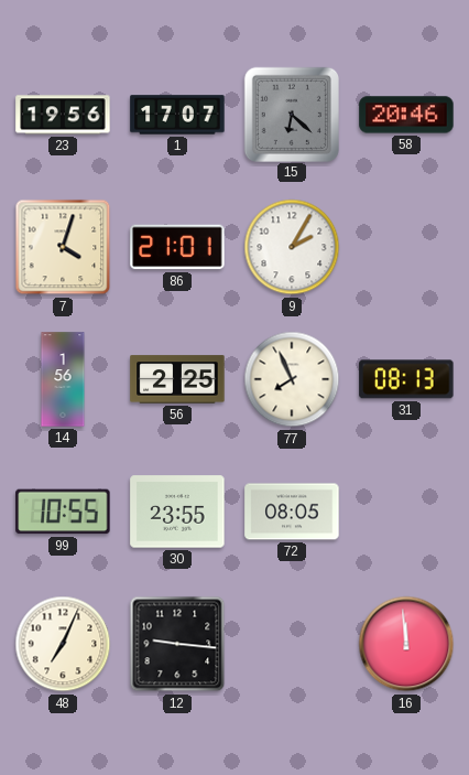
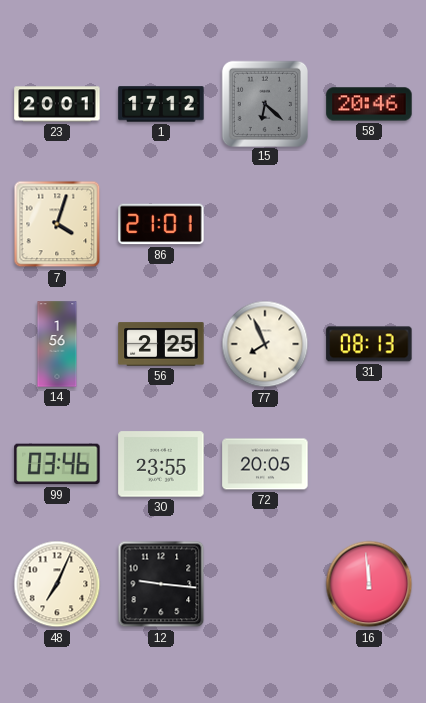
23: 19:56 -> 20:01 (57, 104)
1: 17:07 -> 17:12 (161, 104)
9: 2:05 -> none (292, 247)
99: 10:55 -> 03:46 (57, 464)
72: 08:05 -> 20:05 (265, 464)
